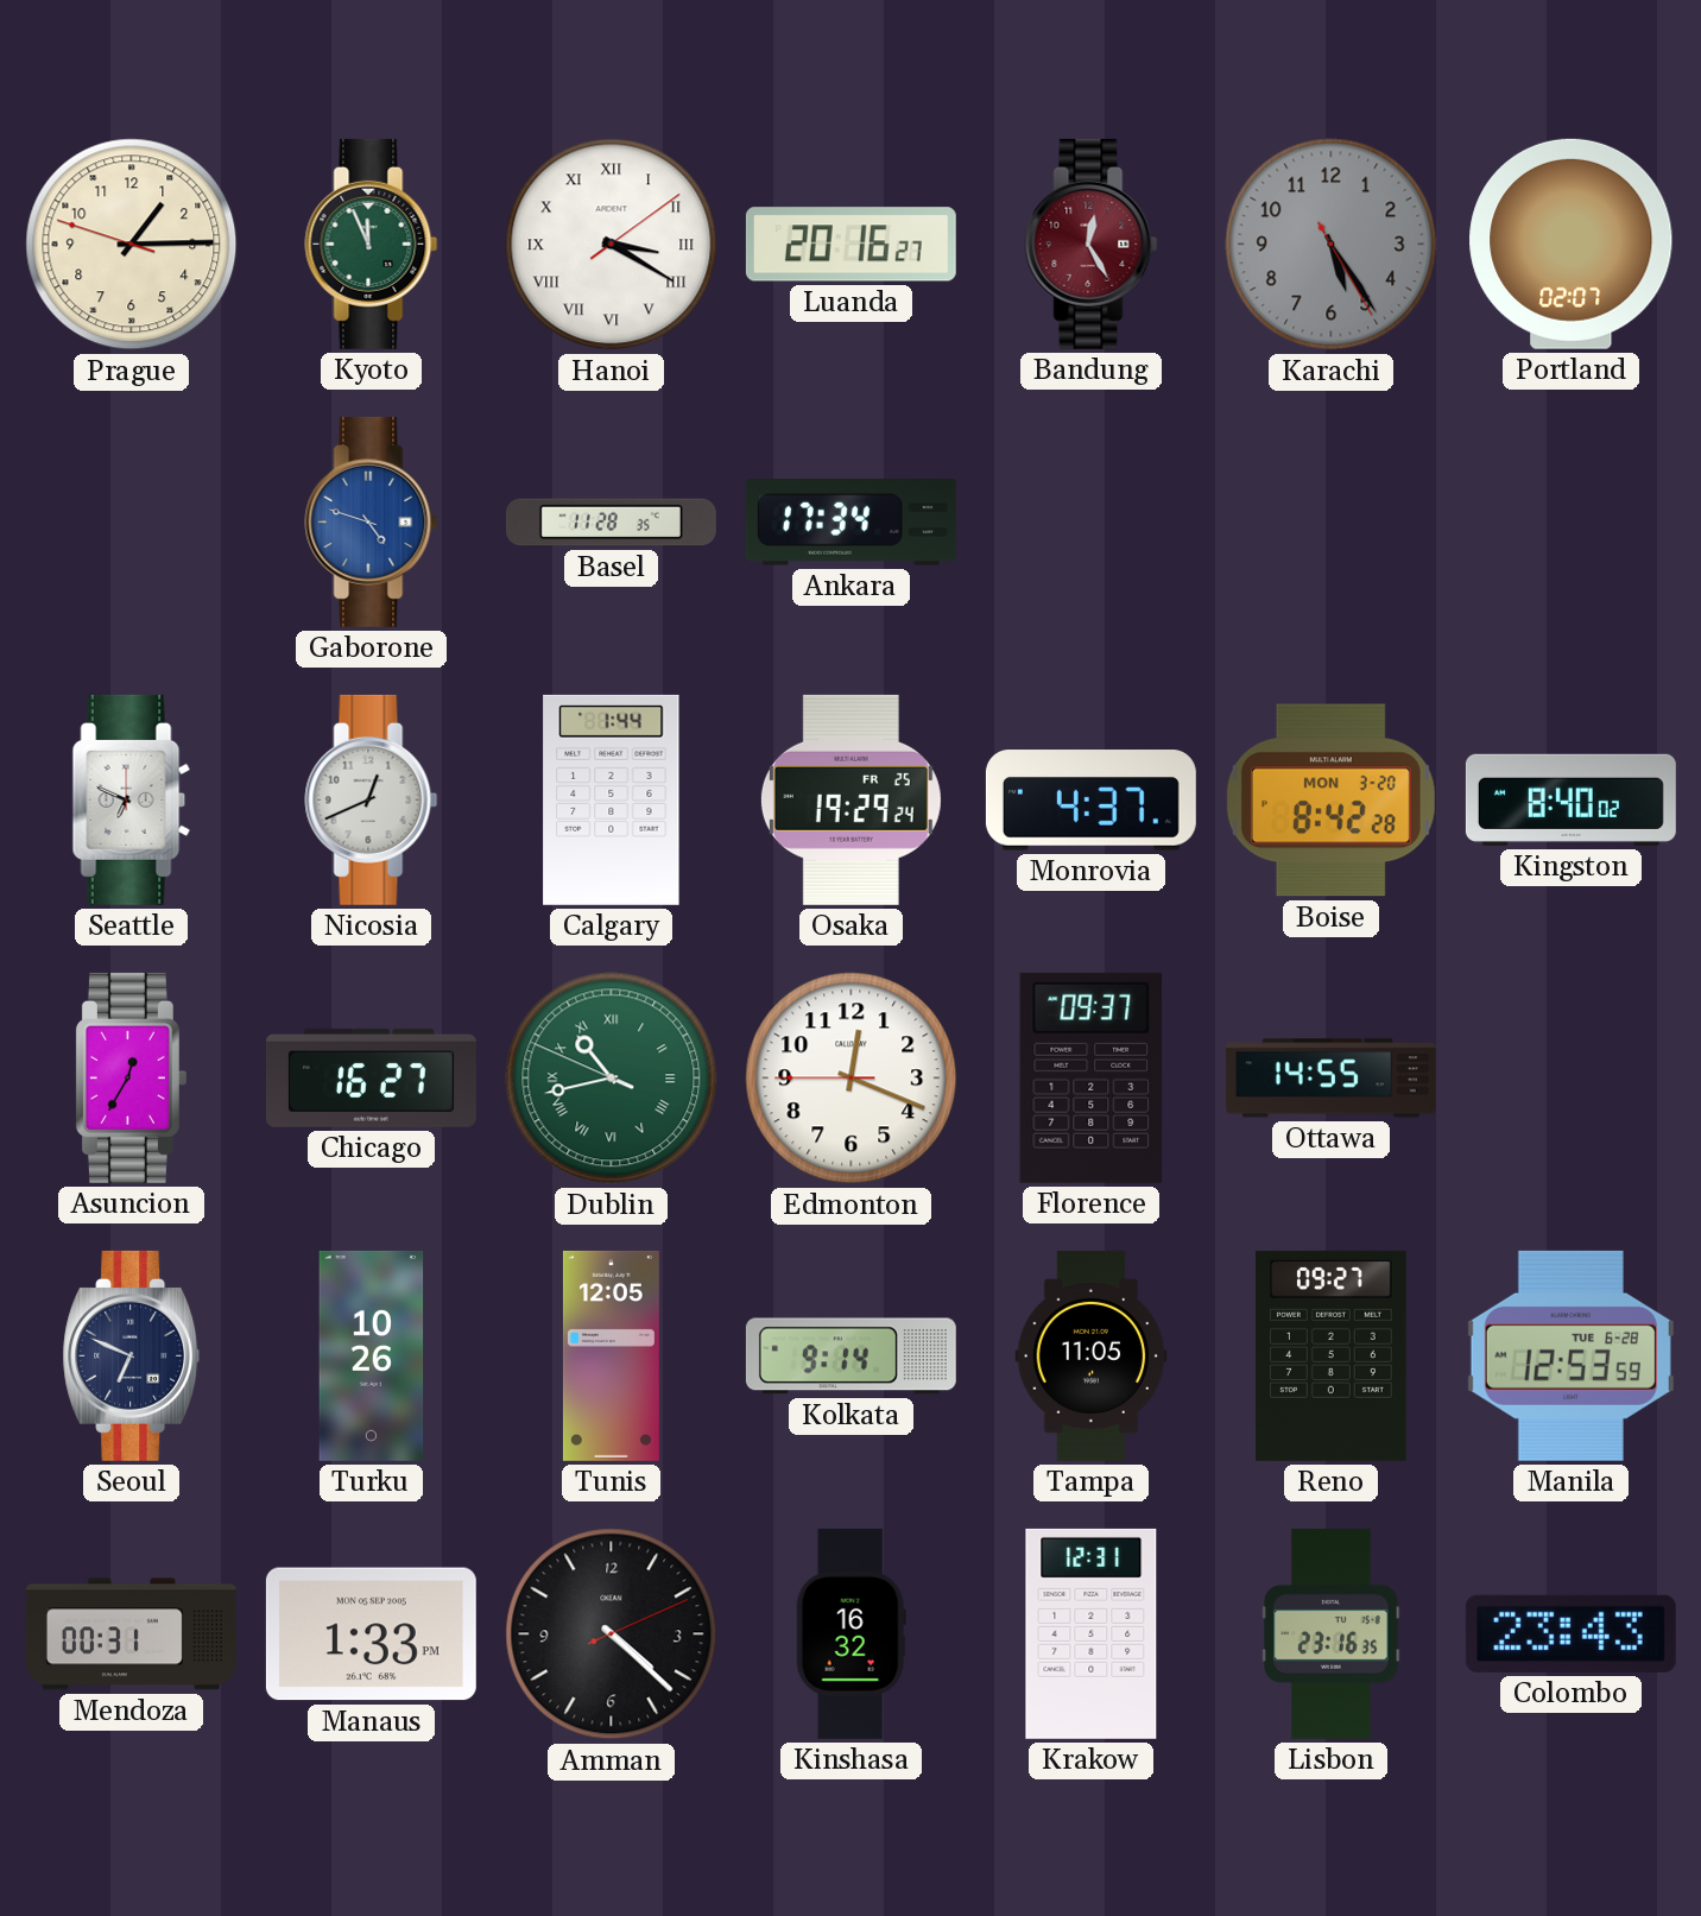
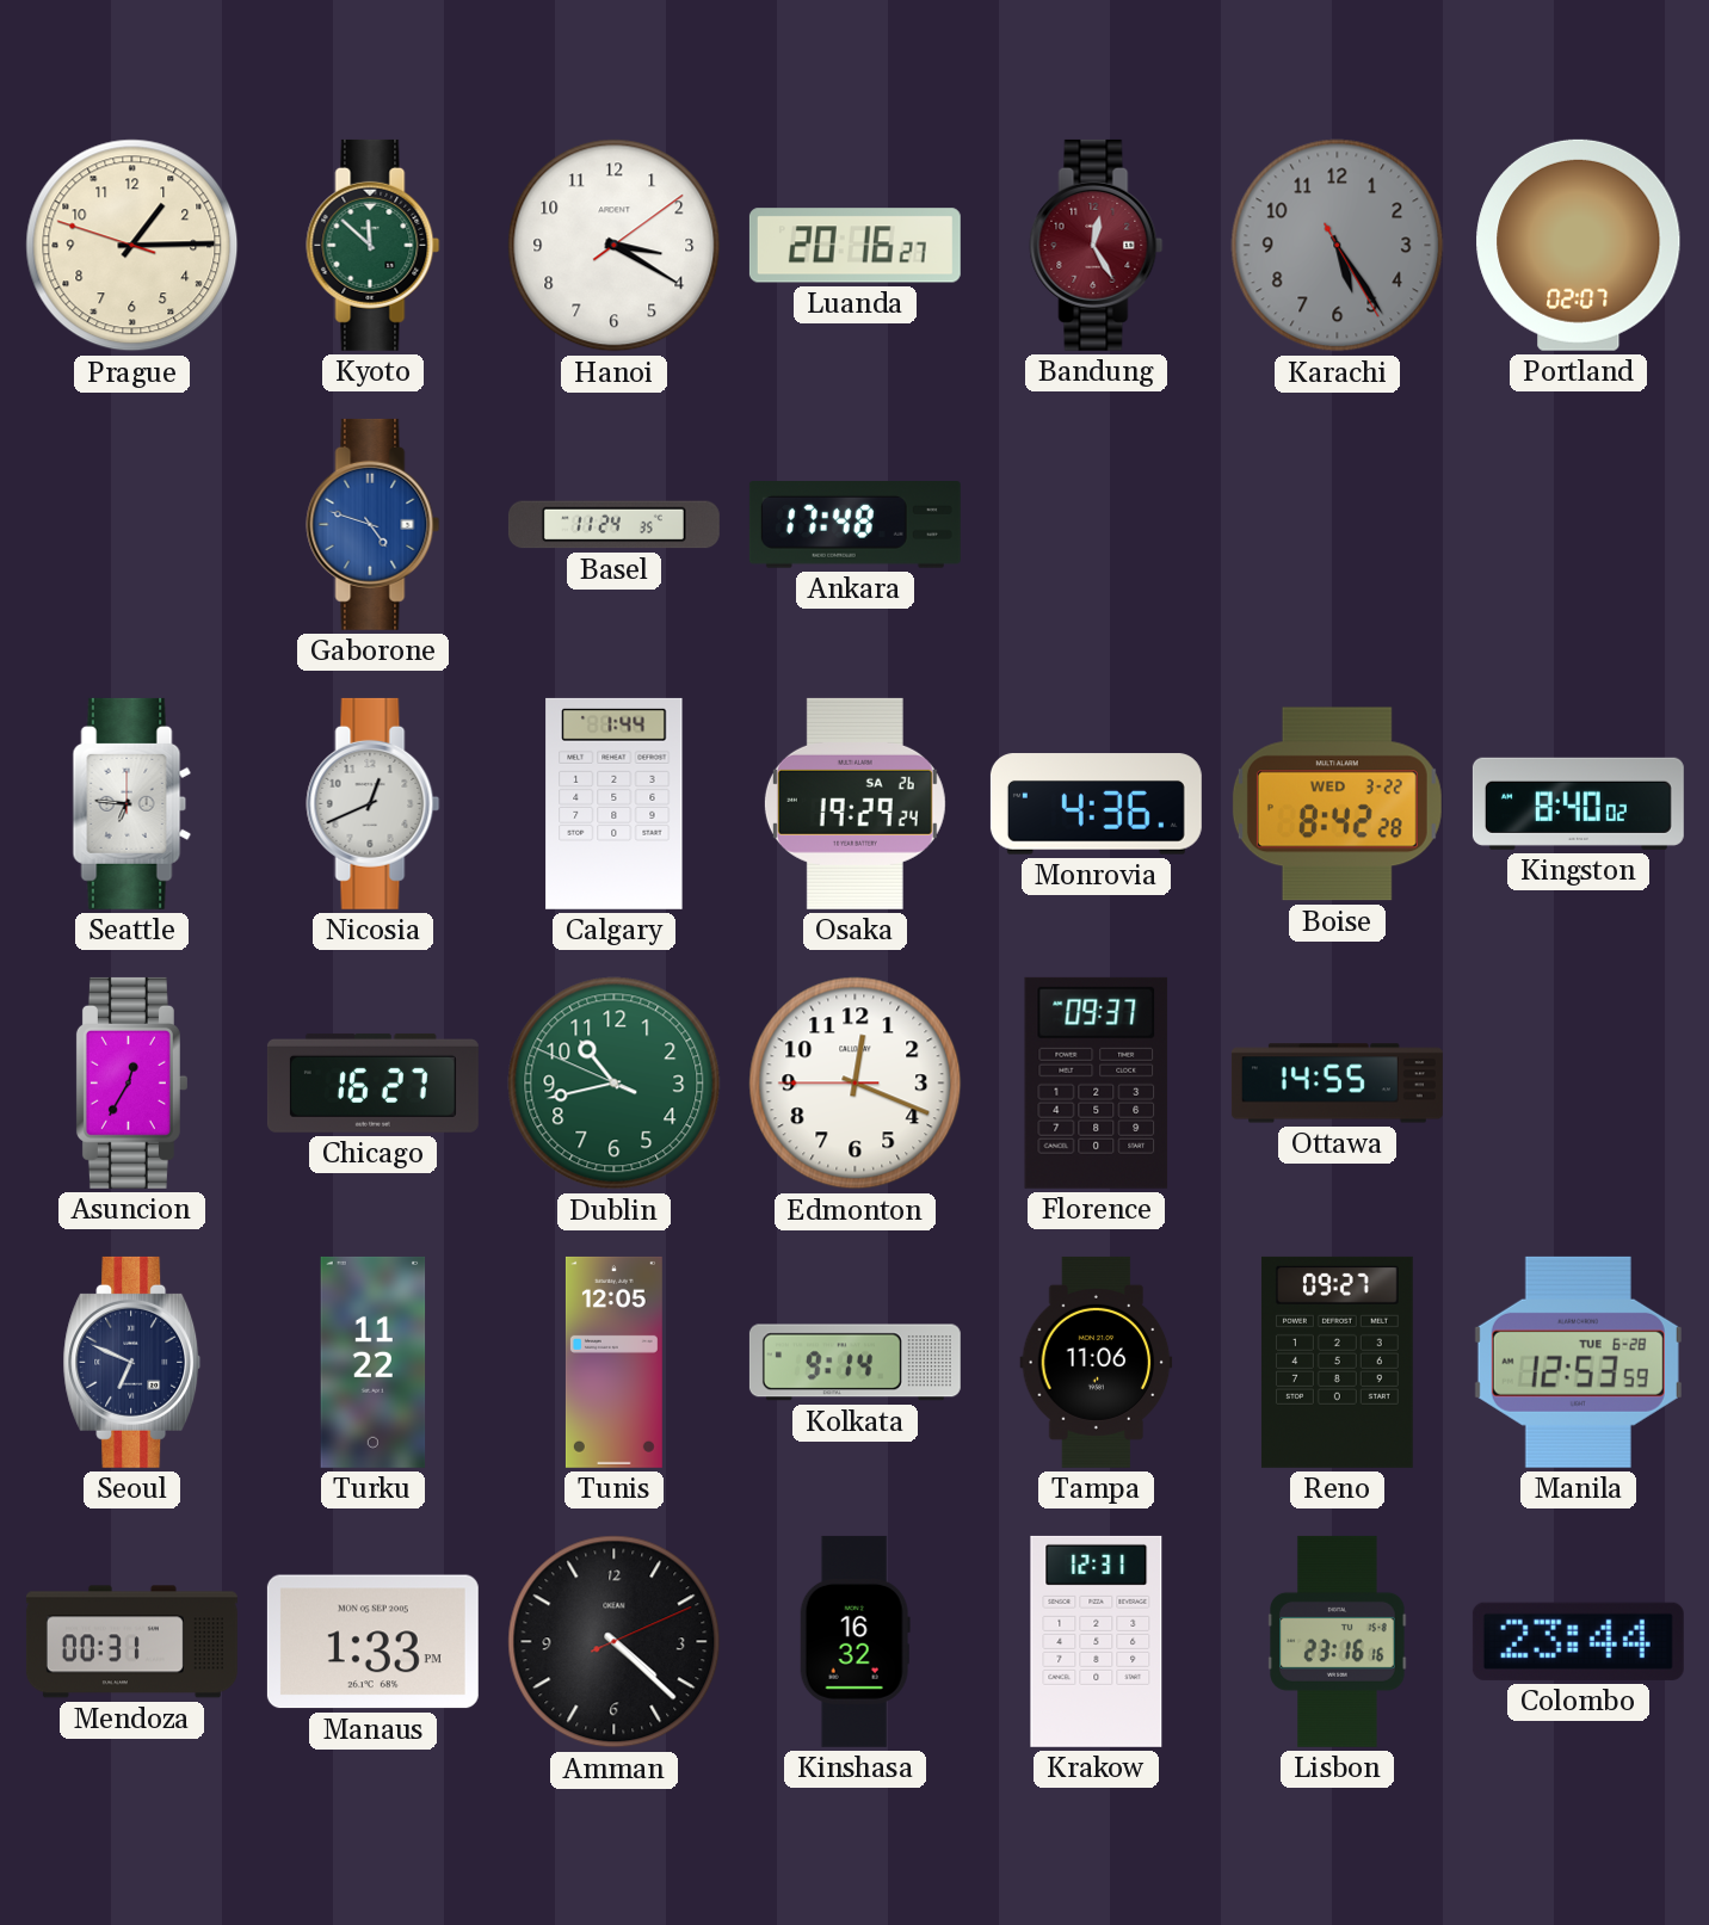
Kyoto: 11:56 -> 11:52 (374, 245)
Hanoi numerals: Roman -> Arabic (615, 246)
Basel: 11:28 -> 11:24 (613, 525)
Ankara: 17:34 -> 17:48 (854, 525)
Seattle: 6:49 -> 6:46 (132, 803)
Osaka date: FR 25 -> SA 26 (854, 803)
Monrovia: 4:37 -> 4:36 (1096, 804)
Boise date: MON 3-20 -> WED 3-22 (1337, 804)
Dublin numerals: Roman -> Arabic (615, 1084)
Turku: 10:26 -> 11:22 (374, 1362)
Tampa: 11:05 -> 11:06 (1097, 1362)
Lisbon: 23:16:35 -> 23:16:16 (1338, 1641)
Colombo: 23:43 -> 23:44 (1578, 1641)
